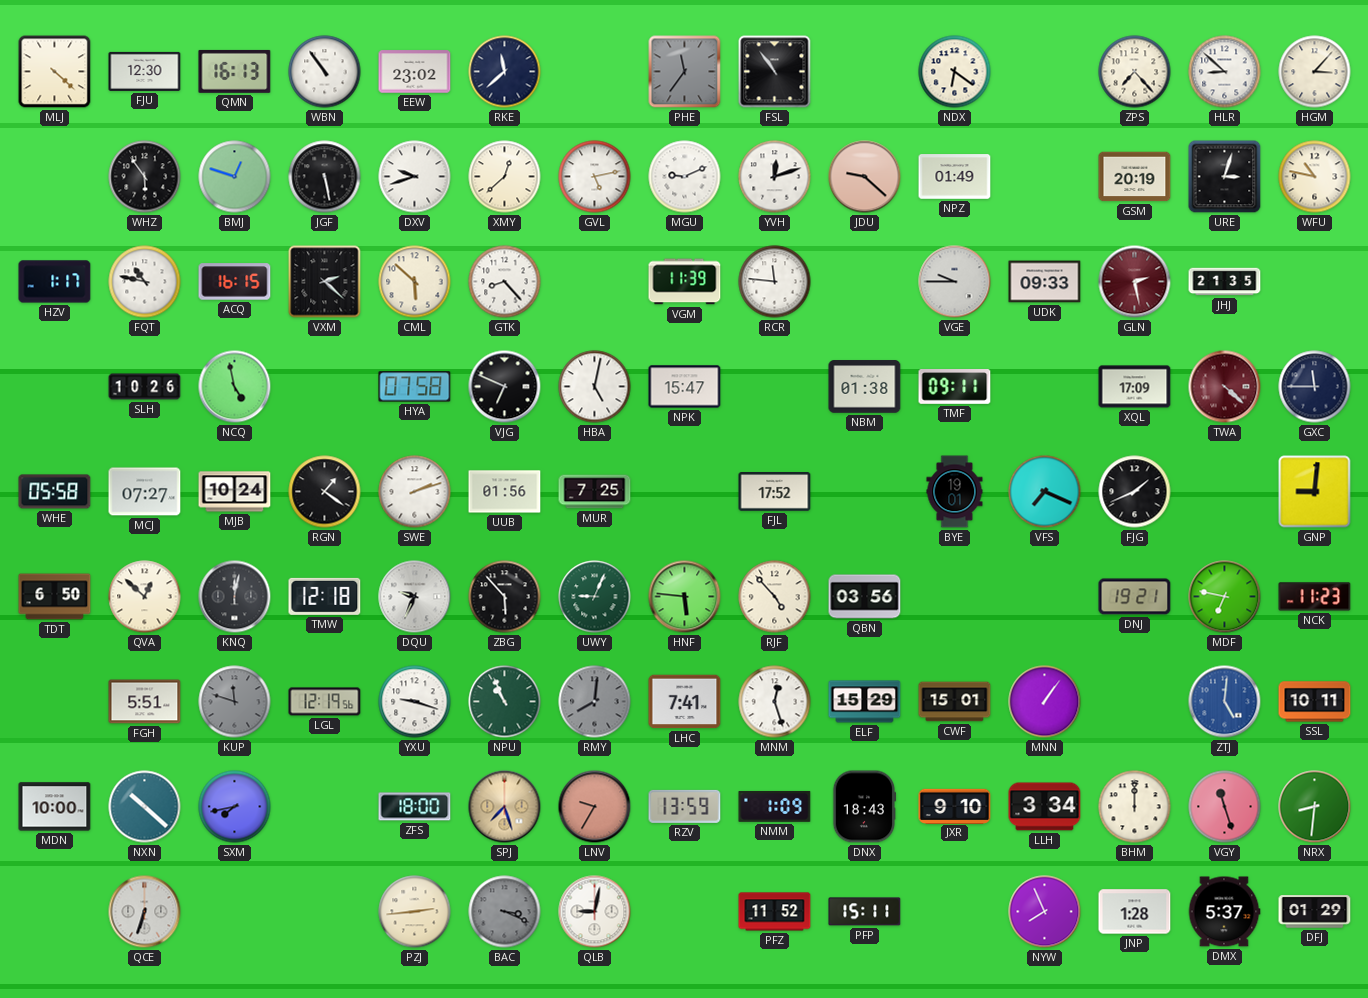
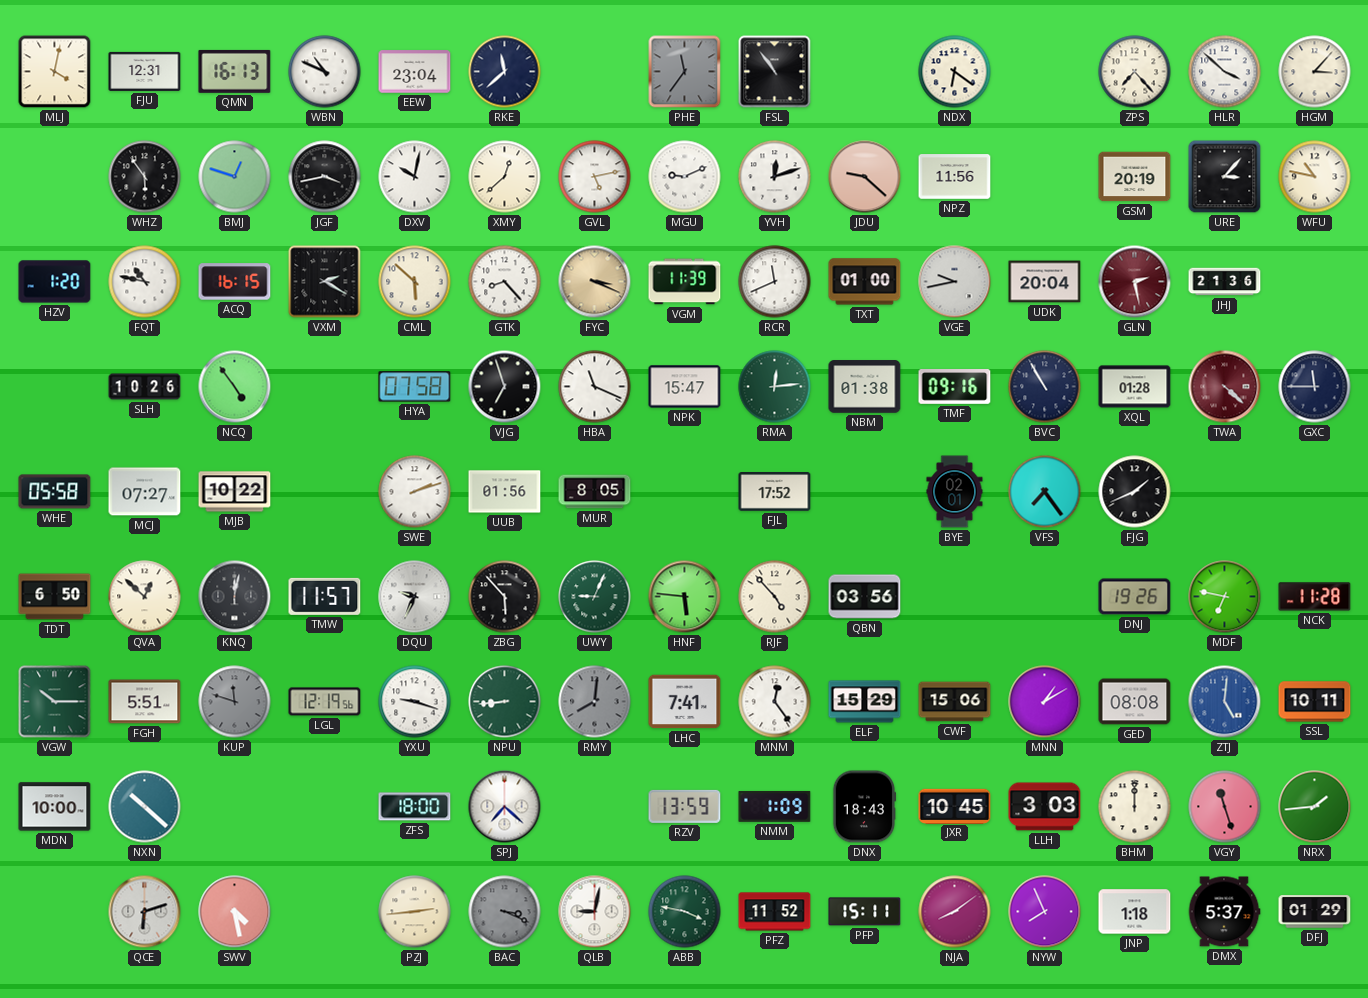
MLJ: 4:22 -> 4:02 (55, 72)
FJU: 12:30 -> 12:31 (145, 71)
WBN: 10:54 -> 10:49 (325, 72)
EEW: 23:02 -> 23:04 (415, 72)
HLR: 8:52 -> 3:52 (1225, 72)
JGF: 5:28 -> 3:43 (325, 177)
DXV: 9:42 -> 10:02 (415, 177)
NPZ: 01:49 -> 11:56 (955, 177)
URE: 3:03 -> 3:07 (1225, 177)
HZV: 1:17 -> 1:20 (55, 282)
VXM: 2:22 -> 2:20 (325, 282)
FYC: none -> 3:19 (595, 282)
RCR: 11:46 -> 11:41 (775, 282)
TXT: none -> 01:00 (865, 282)
VGE: 9:45 -> 9:43 (955, 282)
UDK: 09:33 -> 20:04 (1045, 282)
JHJ: 21:35 -> 21:36 (1225, 282)
NCQ: 4:58 -> 4:54 (235, 387)
VJG: 6:49 -> 6:57 (505, 387)
HBA: 5:02 -> 11:19 (595, 387)
RMA: none -> 12:14 (775, 387)
TMF: 09:11 -> 09:16 (955, 387)
BVC: none -> 10:55 (1045, 387)
XQL: 17:09 -> 01:28 (1135, 387)
MJB: 10:24 -> 10:22 (235, 492)
RGN: 1:21 -> none (325, 492)
MUR: 7:25 -> 8:05 (595, 492)
BYE: 19:01 -> 02:01 (955, 492)
VFS: 7:19 -> 7:24 (1045, 492)
GNP: 9:01 -> none (1315, 492)
TMW: 12:18 -> 11:57 (325, 596)
DNJ: 19:21 -> 19:26 (1135, 597)
NCK: 11:23 -> 11:28 (1315, 597)
VGW: none -> 10:15 (55, 702)
NPU: 10:56 -> 8:44 (505, 702)
MNM: 12:27 -> 12:24 (775, 702)
CWF: 15:01 -> 15:06 (955, 702)
MNN: 1:06 -> 1:10 (1045, 702)
GED: none -> 08:08 (1135, 702)
SXM: 7:43 -> none (235, 807)
SPJ: 7:27 -> 7:22 (505, 807)
SPJ dial: champagne -> white (505, 807)
LNV: 9:35 -> none (595, 807)
JXR: 9:10 -> 10:45 (955, 806)
LLH: 3:34 -> 3:03 (1045, 807)
NRX: 8:31 -> 1:44 (1315, 807)
QCE: 6:33 -> 6:12 (145, 912)
SWV: none -> 4:28 (235, 912)
ABB: none -> 3:47 (685, 912)
NJA: none -> 8:09 (955, 912)
JNP: 1:28 -> 1:18 (1135, 912)
